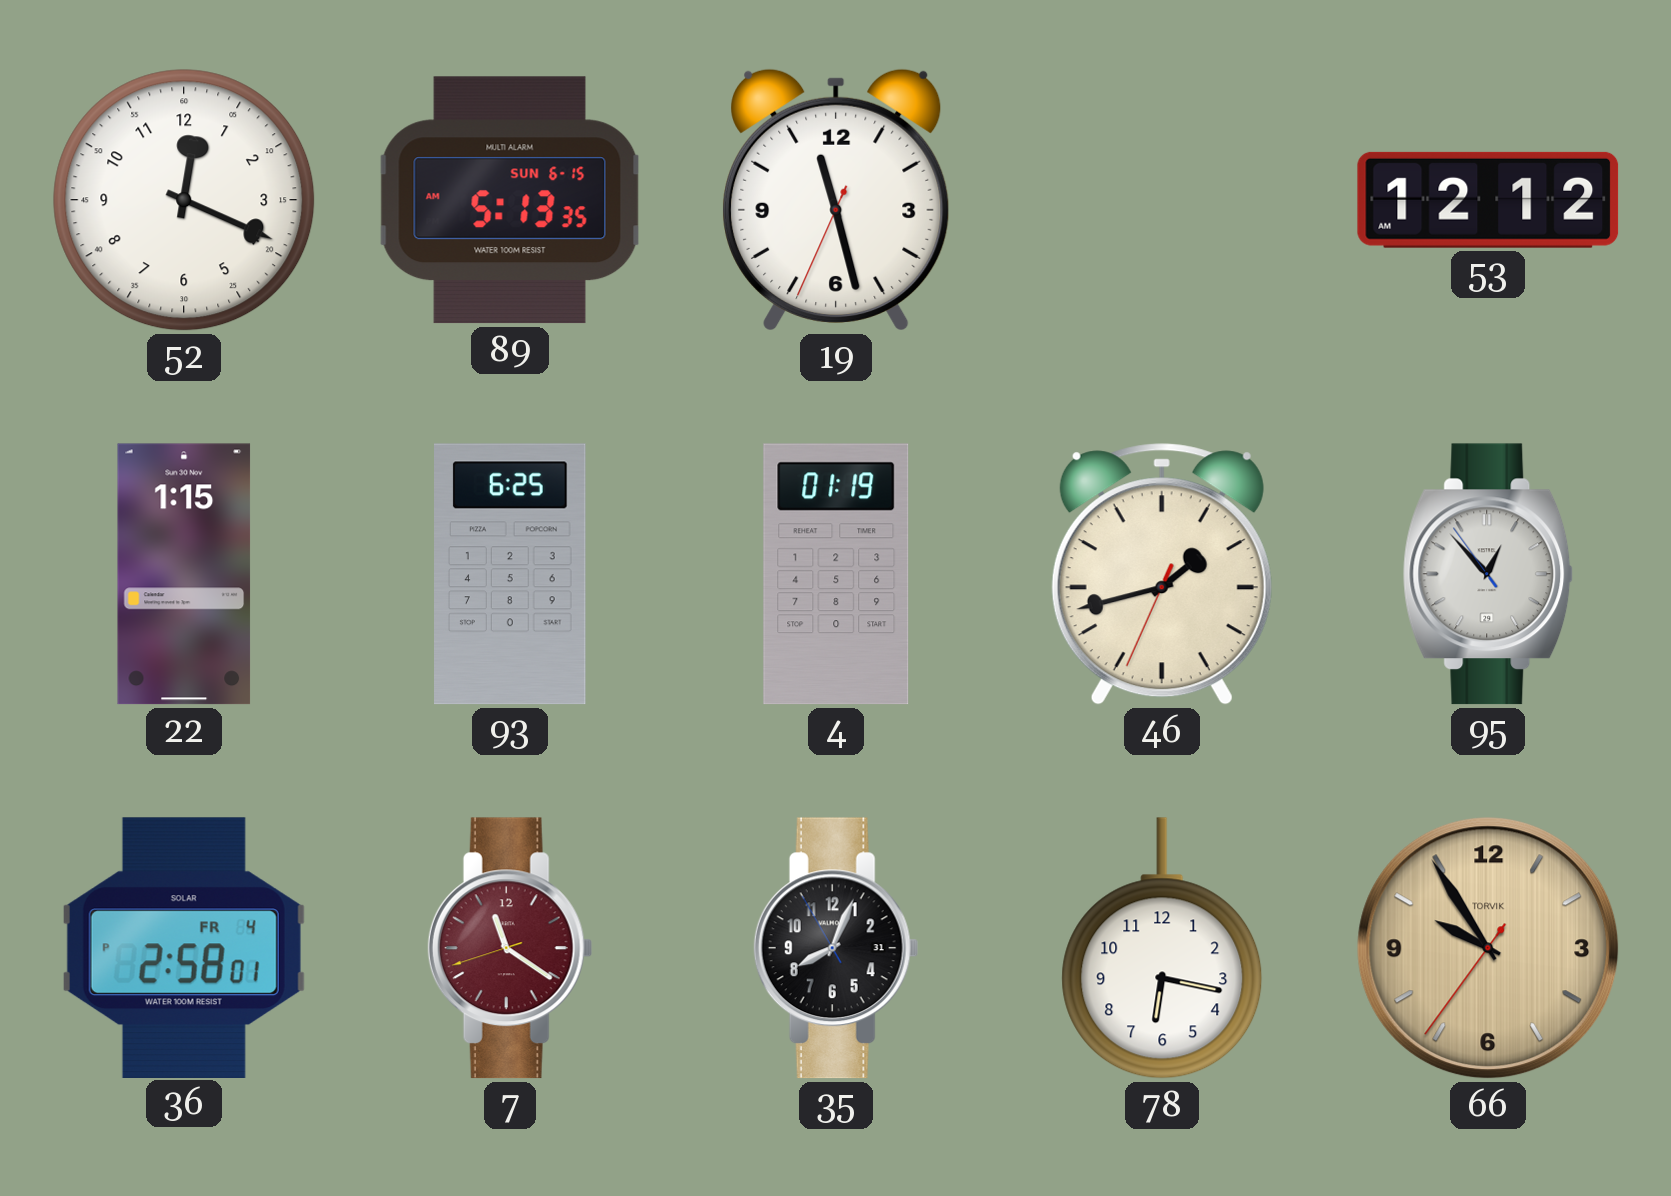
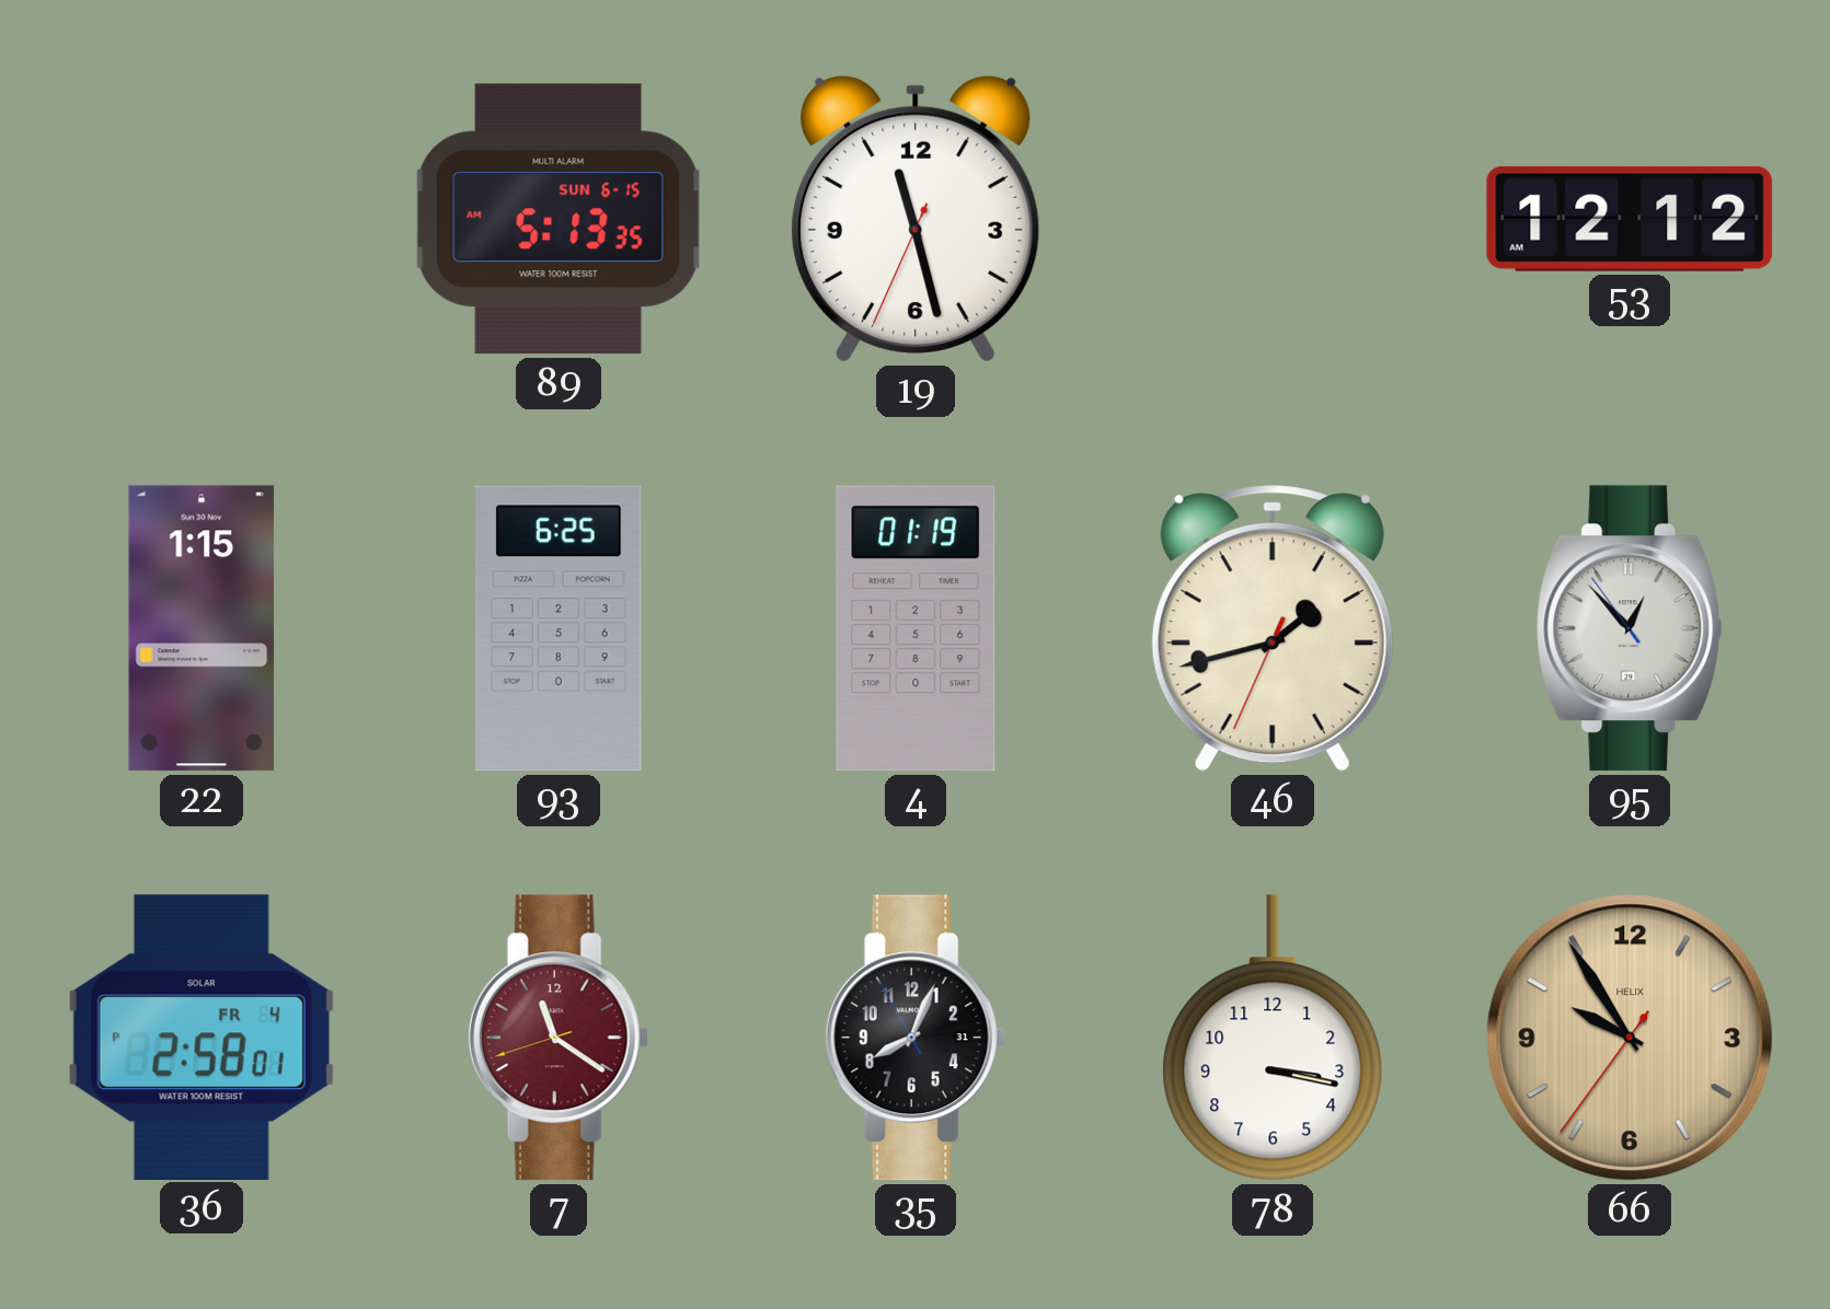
52: 12:19 -> none (184, 200)
78: 6:17 -> 3:17 (1273, 1038)
66 brand: TORVIK -> HELIX (1630, 1038)
